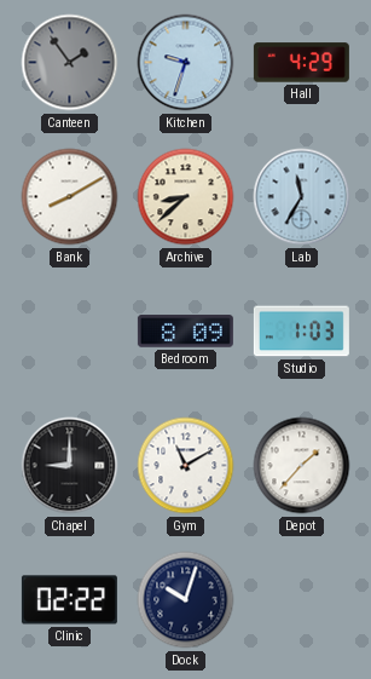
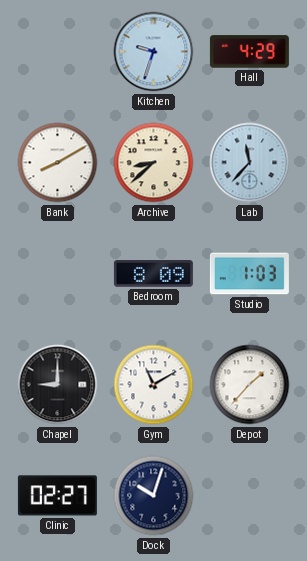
Canteen: 1:54 -> none (70, 63)
Lab: 11:35 -> 11:37 (250, 163)
Clinic: 02:22 -> 02:27 (57, 496)
